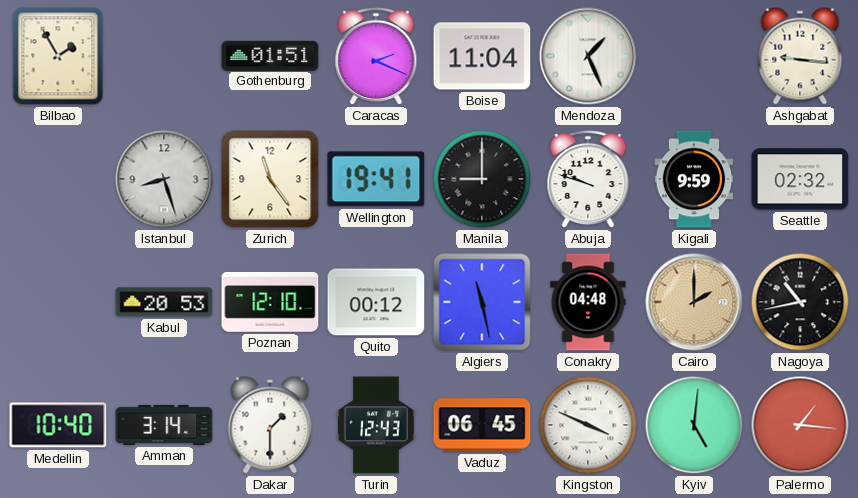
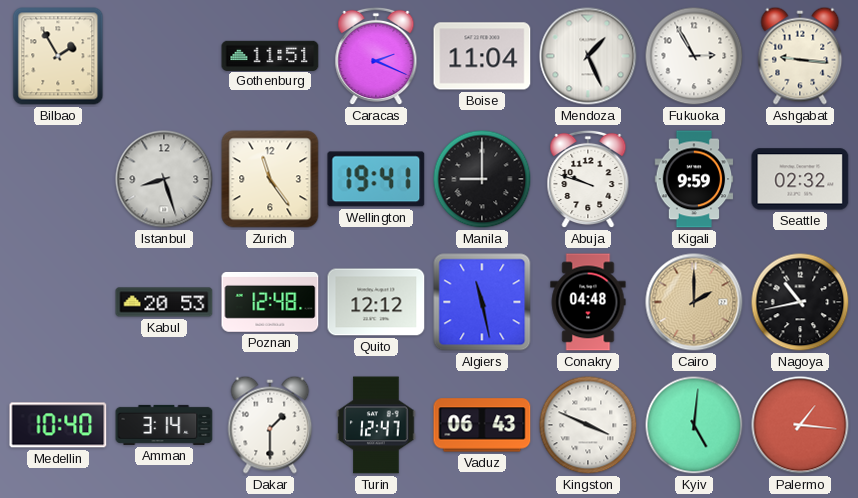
Gothenburg: 01:51 -> 11:51 (270, 55)
Fukuoka: none -> 2:55 (694, 56)
Poznan: 12:10 -> 12:48 (270, 302)
Quito: 00:12 -> 12:12 (376, 302)
Turin: 12:43 -> 12:47 (376, 425)
Vaduz: 06:45 -> 06:43 (482, 425)
